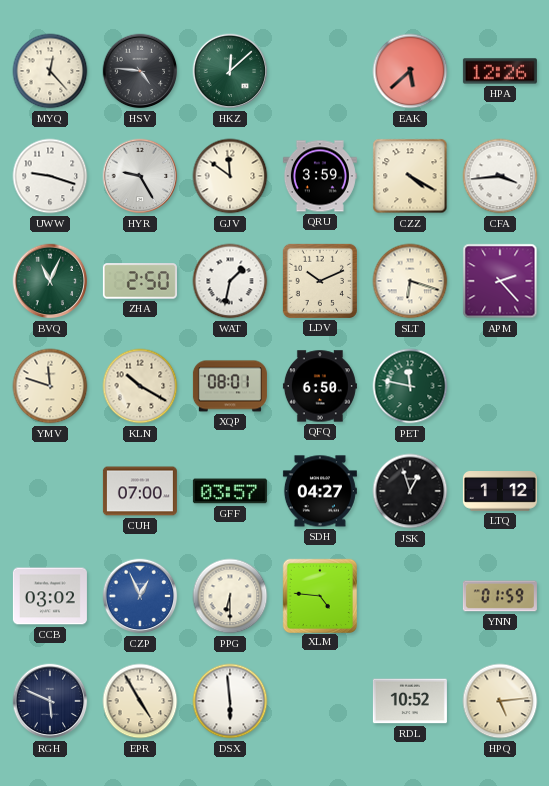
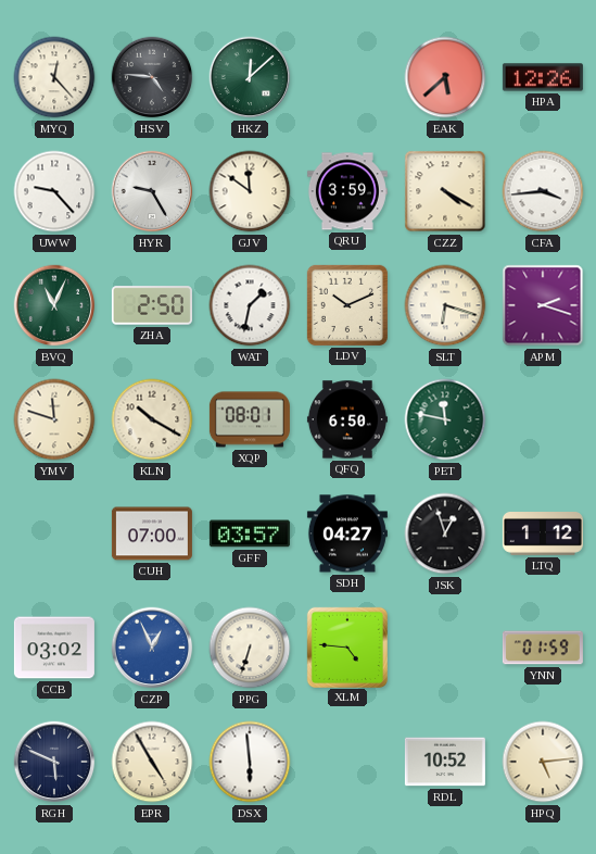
UWW: 9:18 -> 9:23 (54, 191)
APM: 2:23 -> 2:18 (543, 305)
PPG: 6:30 -> 6:33 (250, 648)
